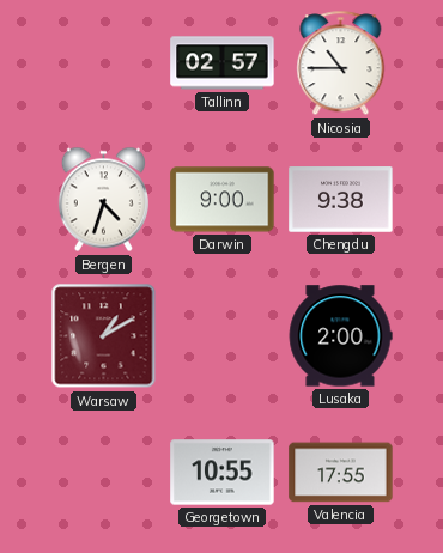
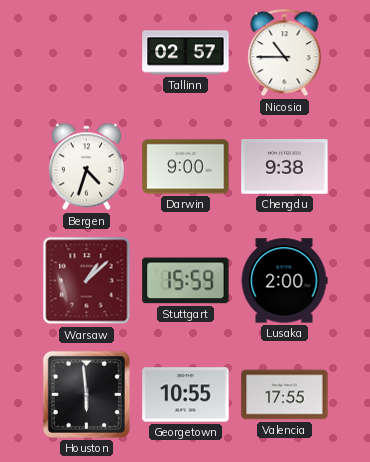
Warsaw: 1:10 -> 1:08 (87, 281)
Stuttgart: none -> 15:59 (186, 281)
Houston: none -> 5:59 (86, 394)
